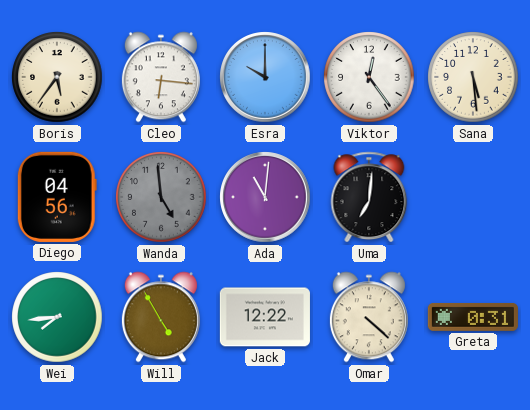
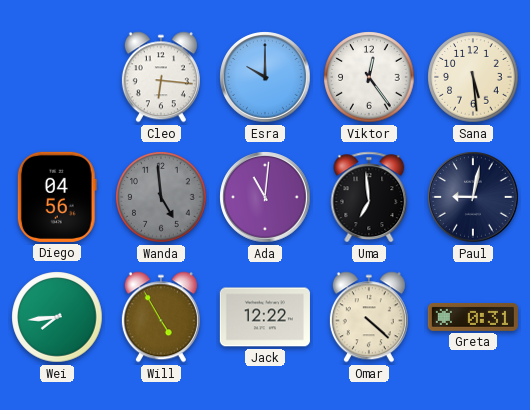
Boris: 5:36 -> none (57, 77)
Uma: 7:01 -> 6:59 (369, 197)
Paul: none -> 9:02 (473, 197)
